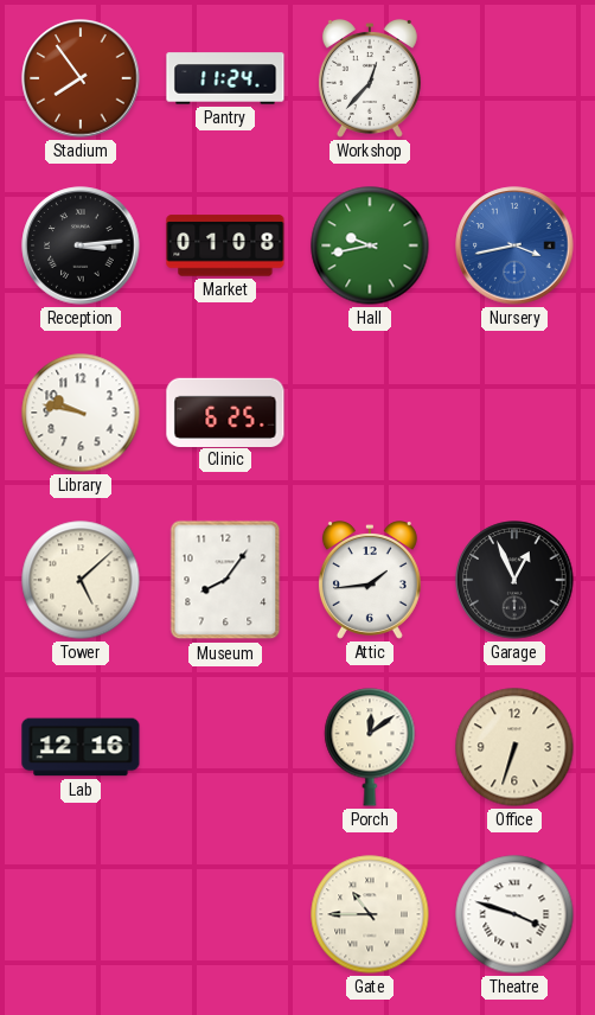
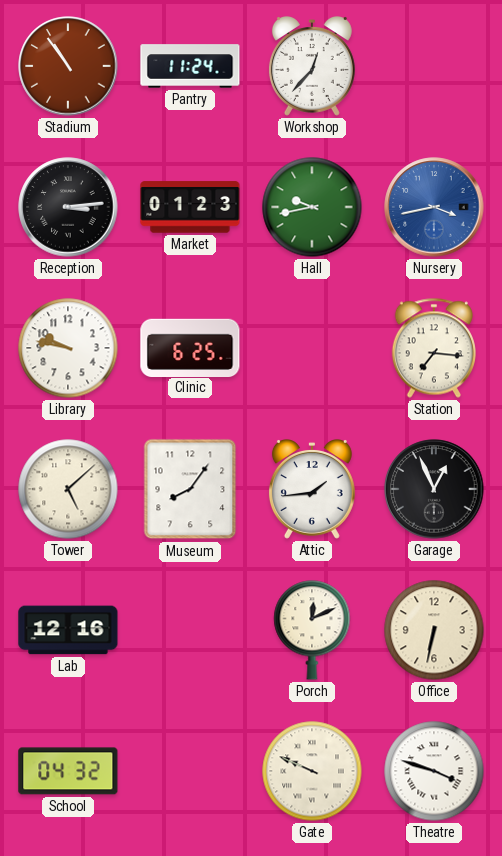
Stadium: 7:54 -> 10:54 (68, 66)
Market: 01:08 -> 01:23 (190, 207)
Station: none -> 7:16 (434, 348)
Porch: 12:09 -> 12:11 (312, 630)
Office: 6:33 -> 6:32 (434, 630)
School: none -> 04:32 (68, 771)
Gate: 10:45 -> 9:49 (312, 771)
